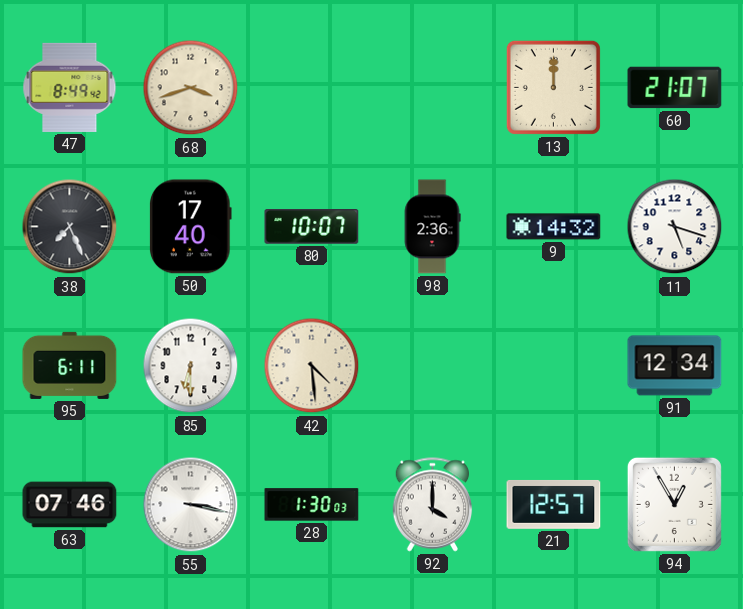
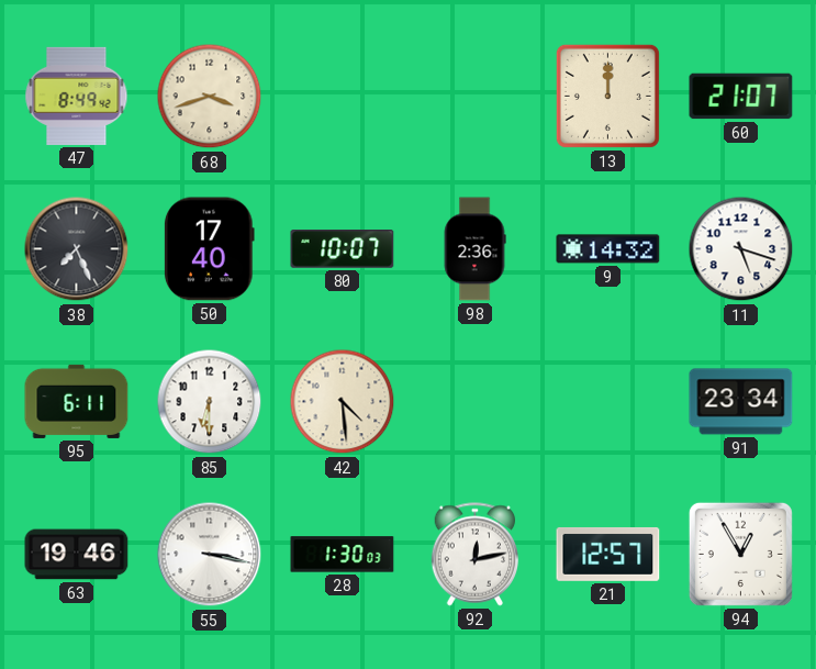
91: 12:34 -> 23:34 (741, 402)
63: 07:46 -> 19:46 (77, 555)
92: 4:00 -> 12:13 (476, 555)
